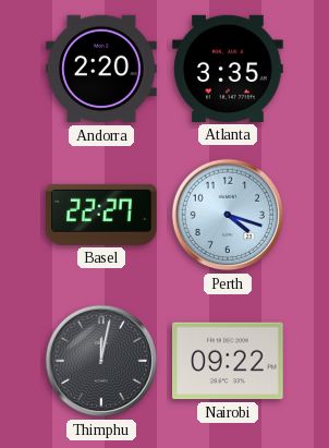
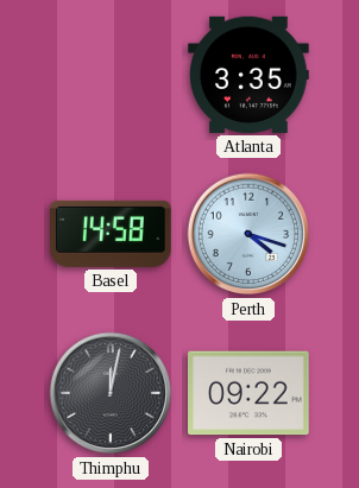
Andorra: 2:20 -> none (101, 69)
Basel: 22:27 -> 14:58 (111, 234)
